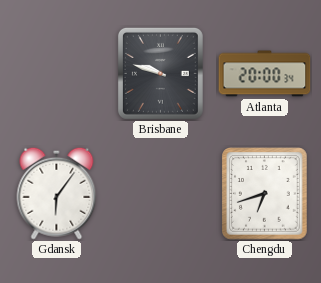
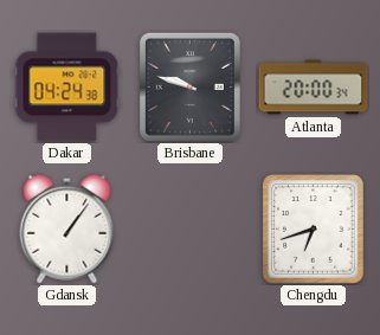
Dakar: none -> 04:24 (67, 88)
Gdansk: 6:06 -> 1:06 (67, 228)
